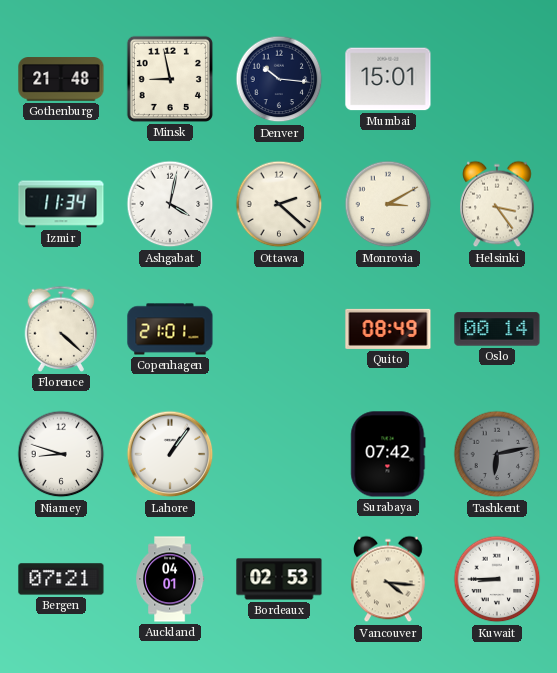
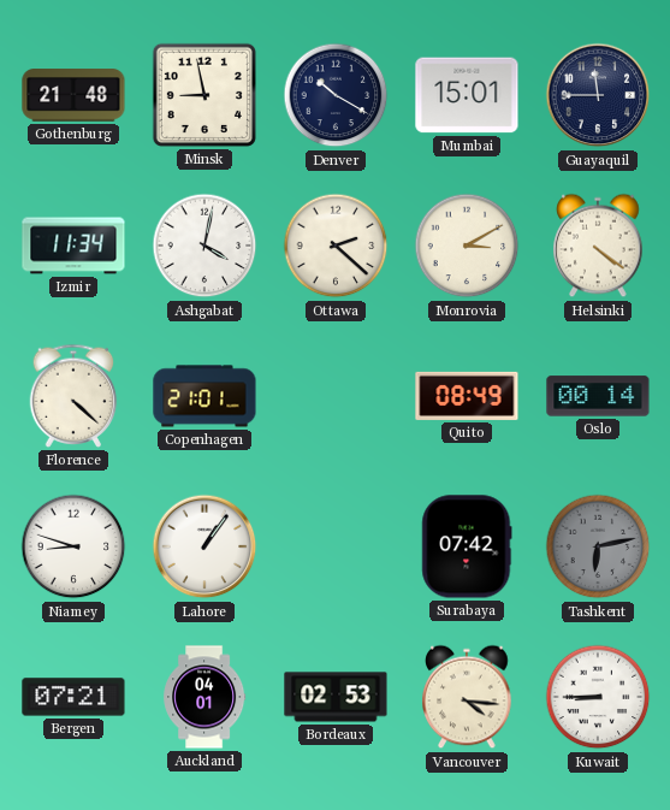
Denver: 10:16 -> 10:20 (336, 95)
Guayaquil: none -> 11:45 (598, 95)
Helsinki: 3:24 -> 4:21 (598, 246)
